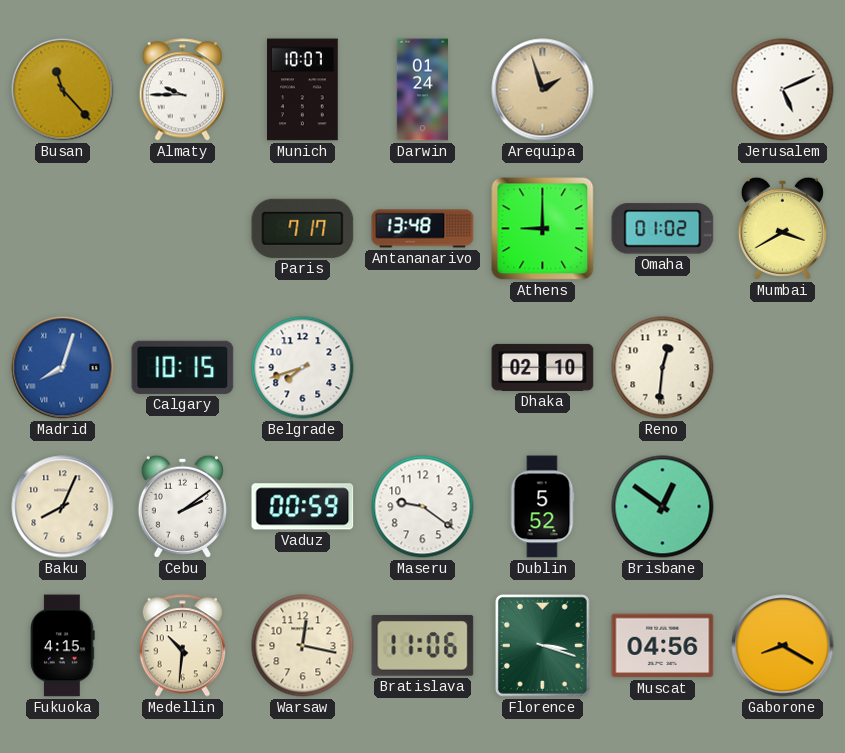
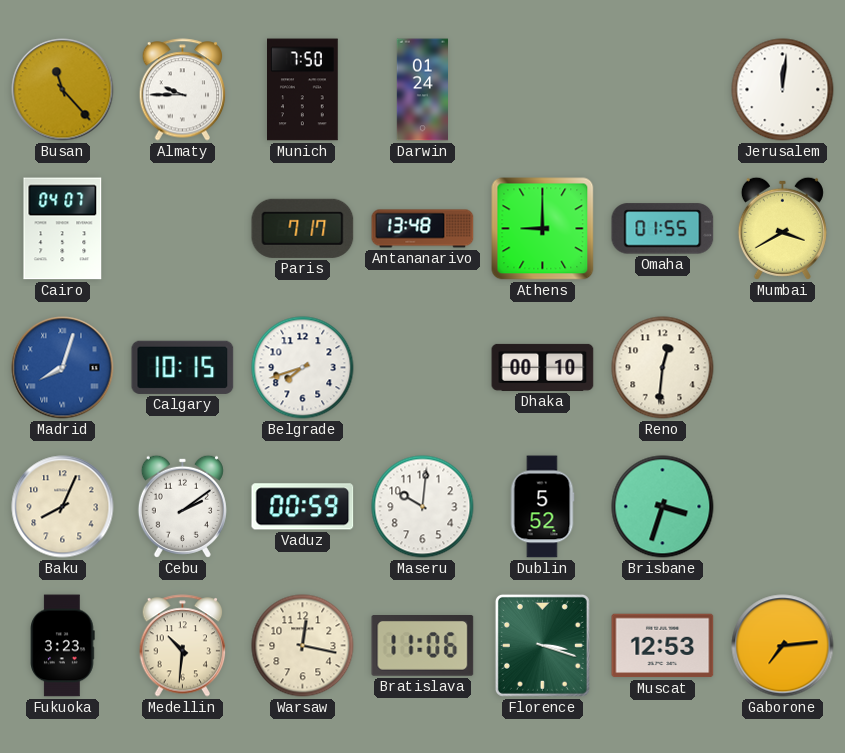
Munich: 10:07 -> 7:50 (303, 90)
Arequipa: 1:57 -> none (543, 90)
Jerusalem: 5:11 -> 12:01 (783, 90)
Cairo: none -> 04:07 (63, 229)
Omaha: 01:02 -> 01:55 (663, 229)
Dhaka: 02:10 -> 00:10 (543, 367)
Maseru: 9:21 -> 10:01 (423, 507)
Brisbane: 12:51 -> 3:33 (663, 507)
Fukuoka: 4:15 -> 3:23 (63, 646)
Muscat: 04:56 -> 12:53 (663, 646)
Gaborone: 8:20 -> 7:14 (783, 646)
